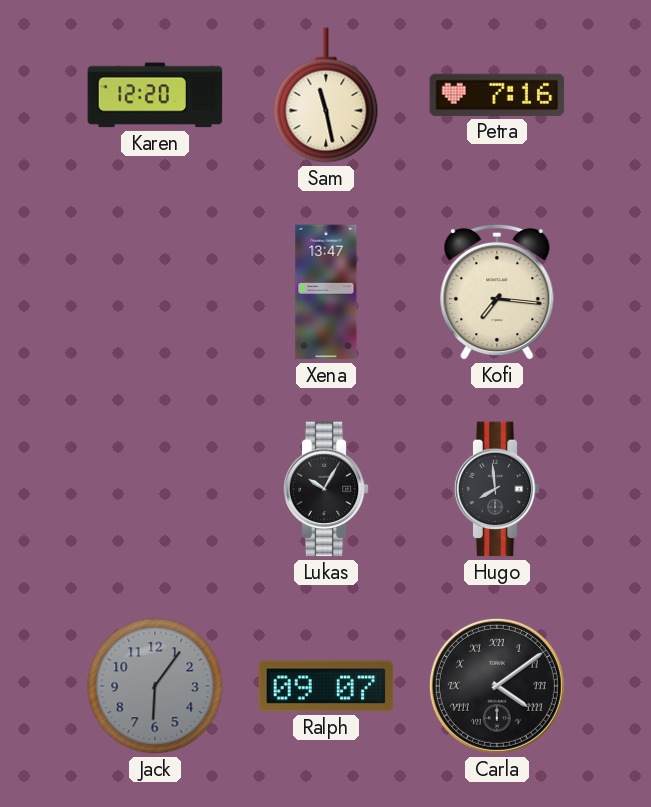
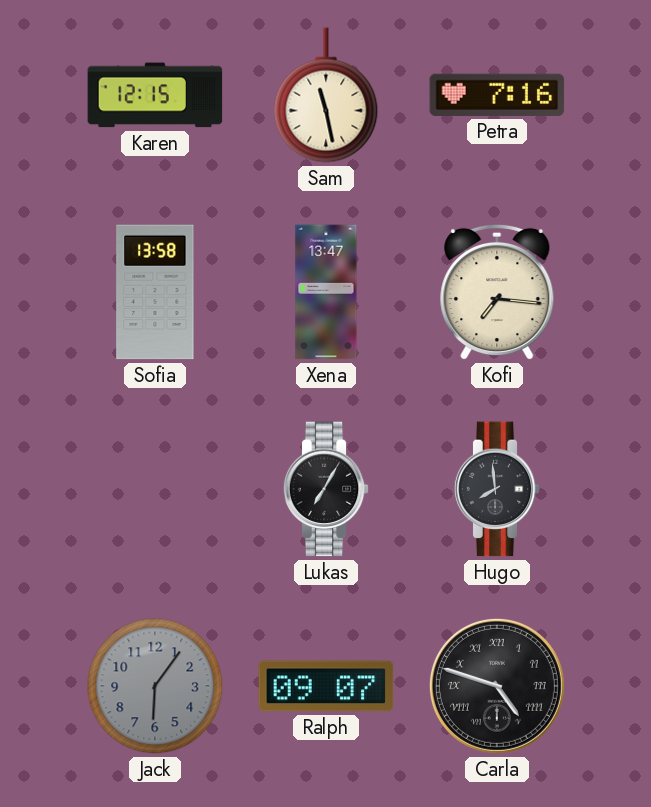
Karen: 12:20 -> 12:15 (155, 95)
Sofia: none -> 13:58 (155, 292)
Lukas: 10:05 -> 7:05 (326, 489)
Carla: 4:09 -> 4:48 (497, 686)
